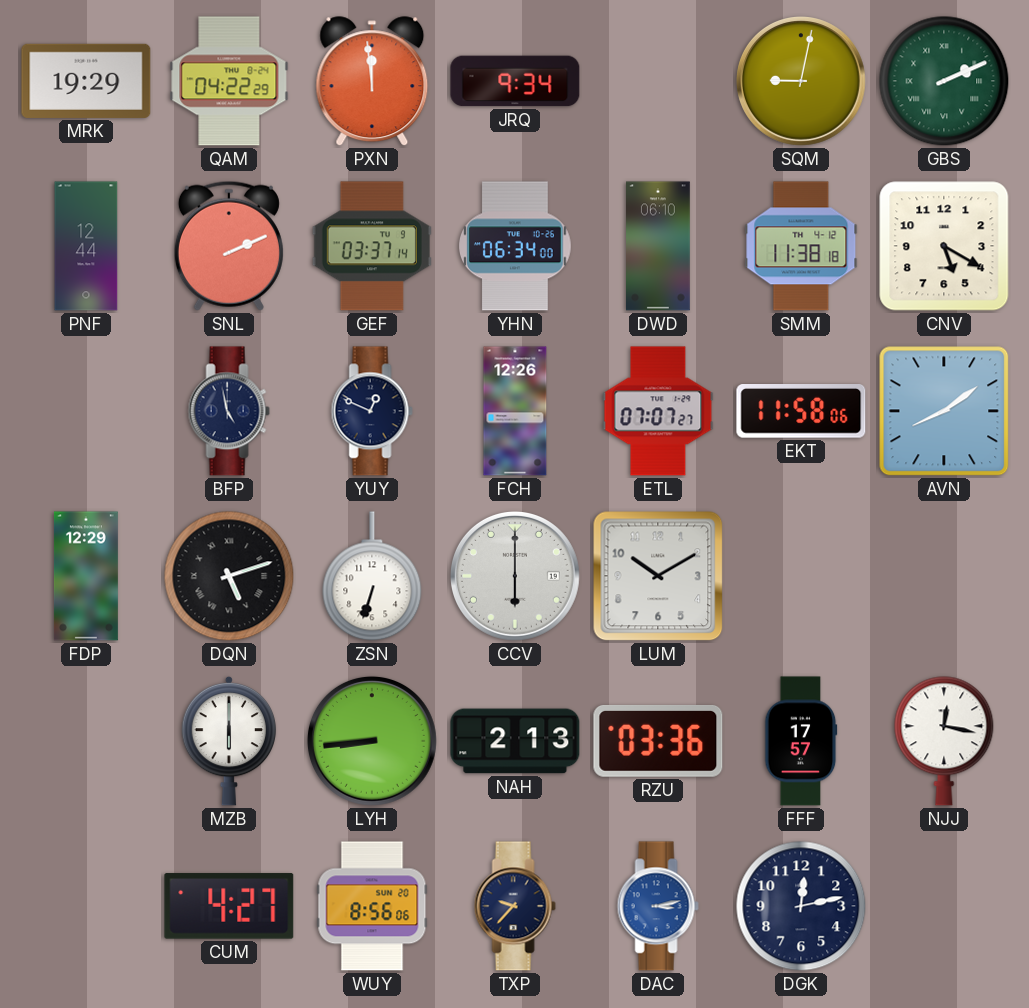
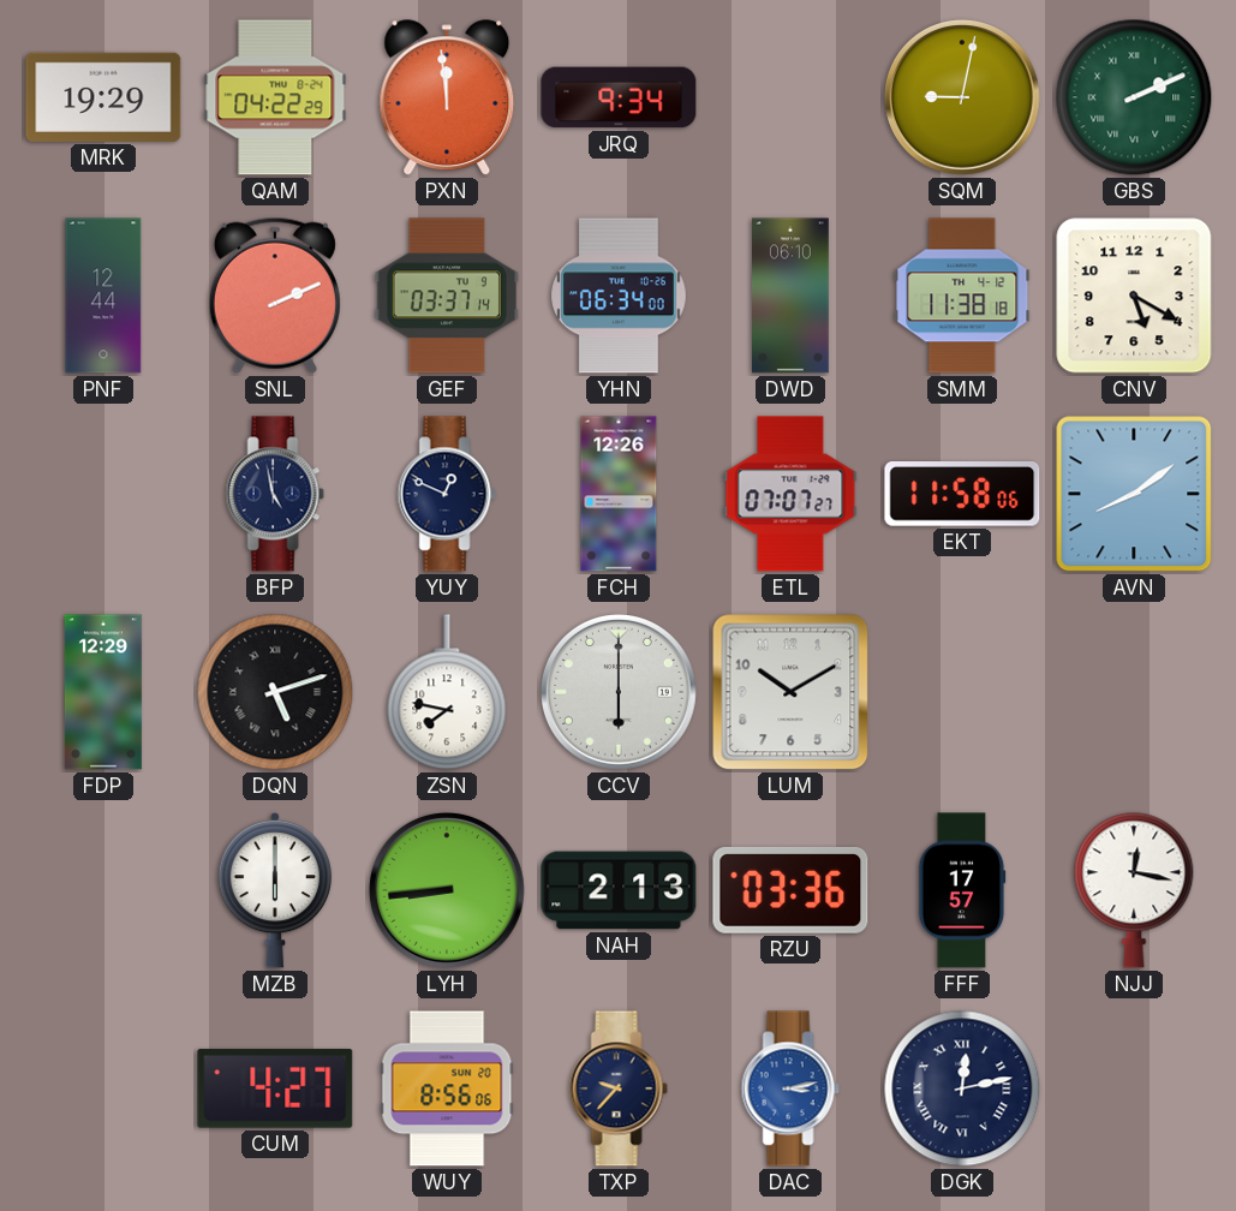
ZSN: 6:33 -> 7:47 (447, 692)
DGK numerals: Arabic -> Roman (962, 1088)
